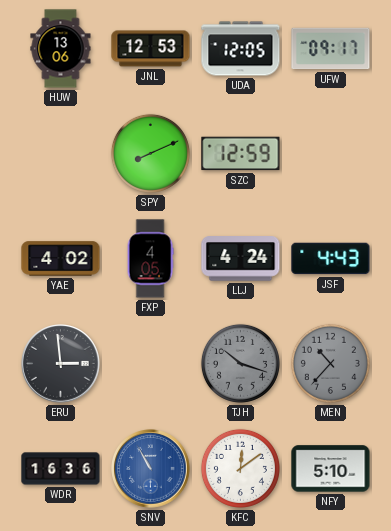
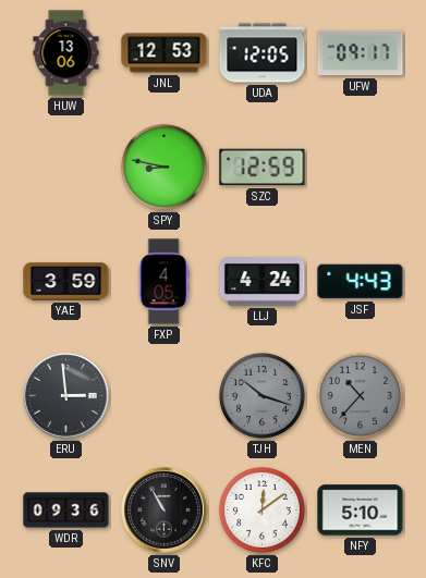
SPY: 8:11 -> 8:47 (163, 167)
YAE: 4:02 -> 3:59 (66, 282)
WDR: 16:36 -> 09:36 (66, 511)
SNV dial: blue -> black (165, 511)
